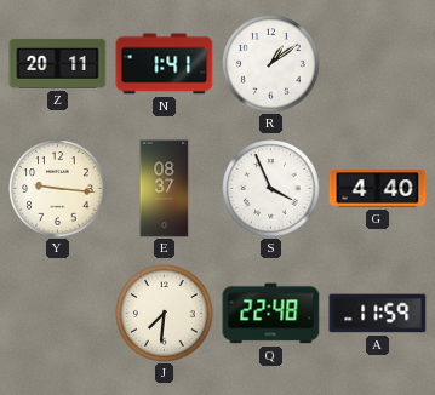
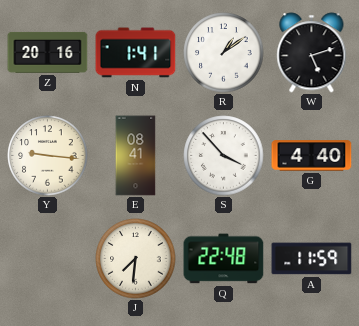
Z: 20:11 -> 20:16 (48, 52)
W: none -> 5:12 (312, 53)
E: 08:37 -> 08:41 (136, 156)
S: 3:56 -> 3:53 (224, 156)
